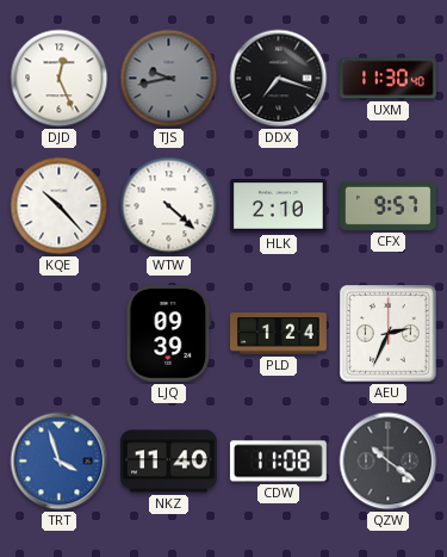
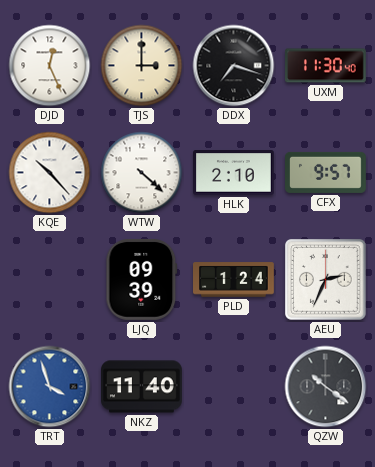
TJS: 9:43 -> 3:00 (142, 66)
TJS dial: grey -> cream (142, 66)
CDW: 11:08 -> none (278, 462)
